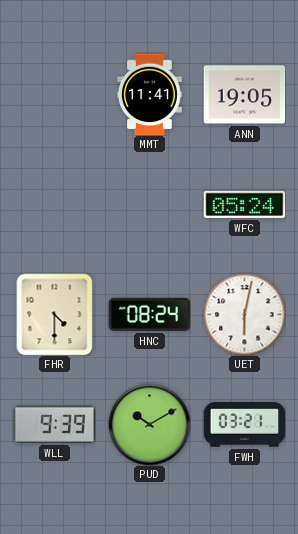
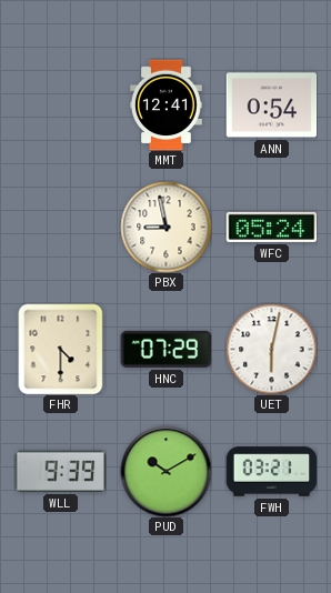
MMT: 11:41 -> 12:41 (167, 104)
ANN: 19:05 -> 0:54 (271, 105)
PBX: none -> 8:58 (165, 227)
HNC: 08:24 -> 07:29 (165, 349)
